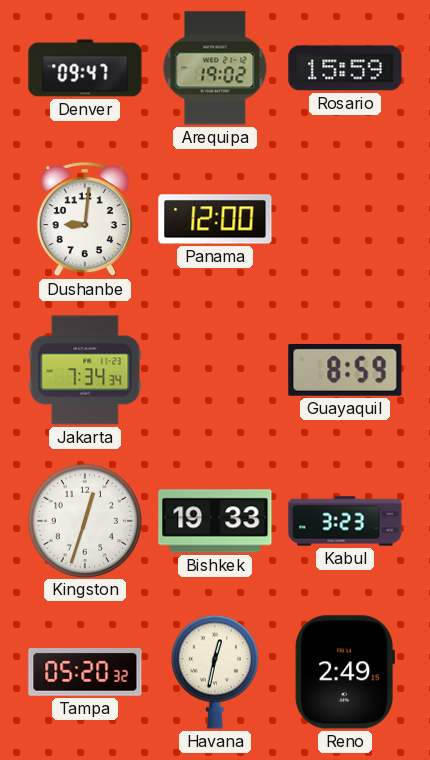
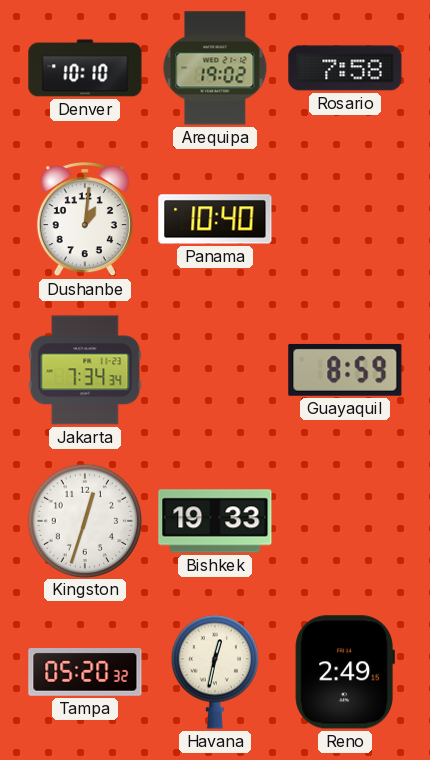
Denver: 09:47 -> 10:10 (85, 68)
Rosario: 15:59 -> 7:58 (345, 68)
Dushanbe: 9:01 -> 1:01 (85, 219)
Panama: 12:00 -> 10:40 (215, 219)
Kabul: 3:23 -> none (345, 521)
